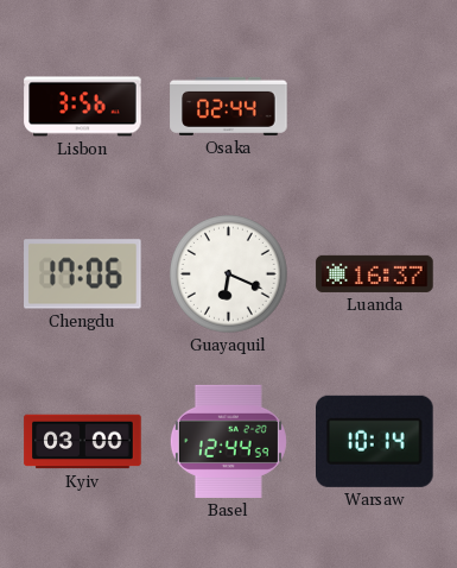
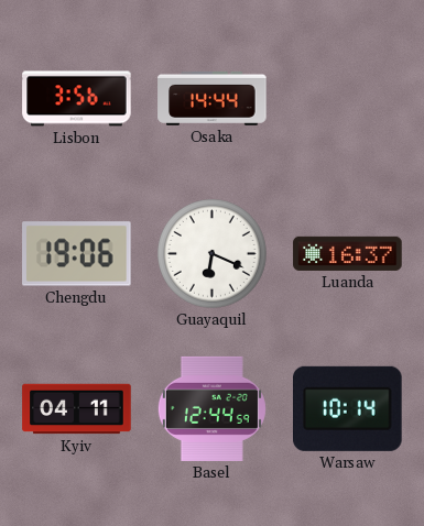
Osaka: 02:44 -> 14:44 (213, 98)
Chengdu: 17:06 -> 19:06 (77, 254)
Kyiv: 03:00 -> 04:11 (77, 409)
